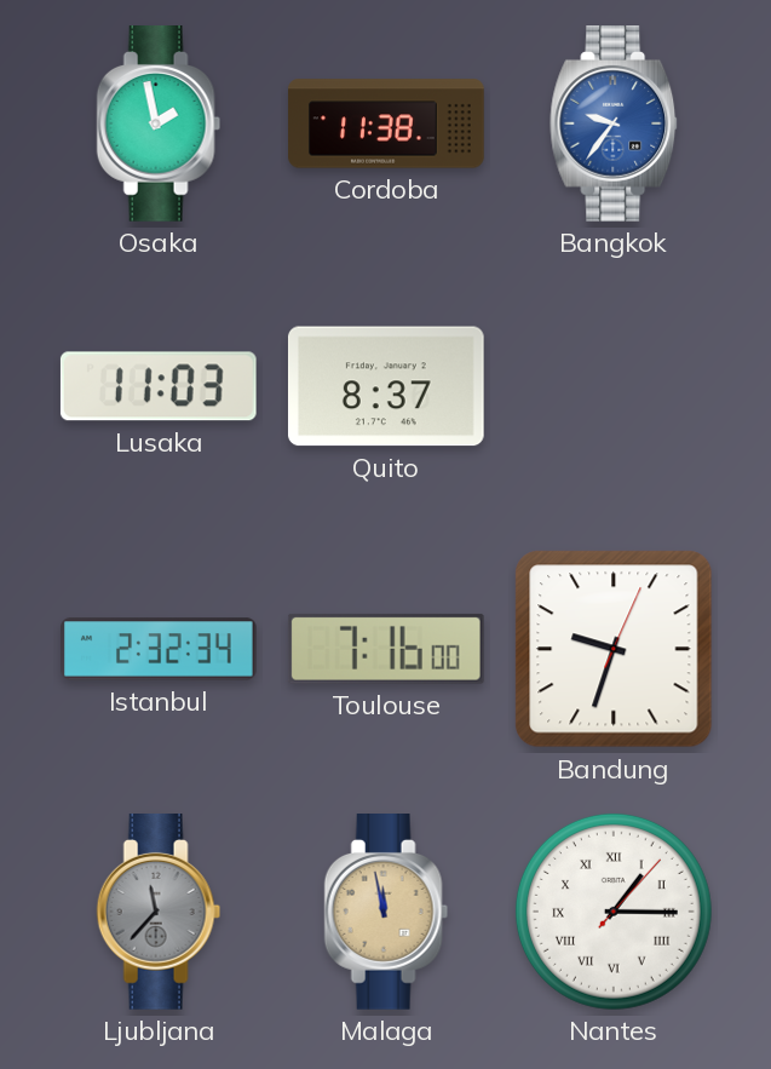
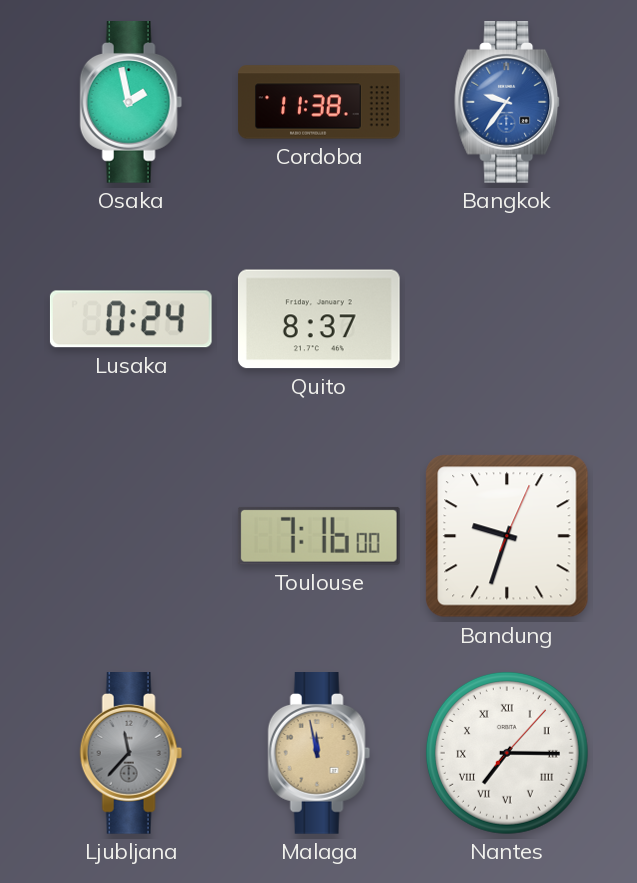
Lusaka: 11:03 -> 0:24 (131, 319)
Istanbul: 2:32 -> none (160, 649)
Nantes: 1:15 -> 7:15 (507, 753)
